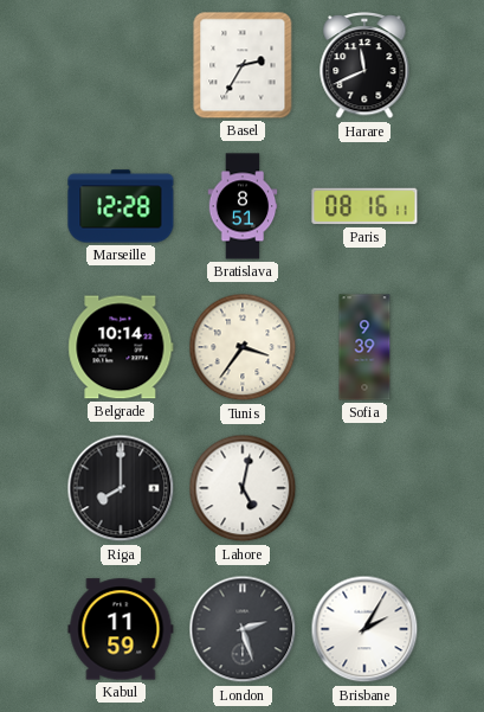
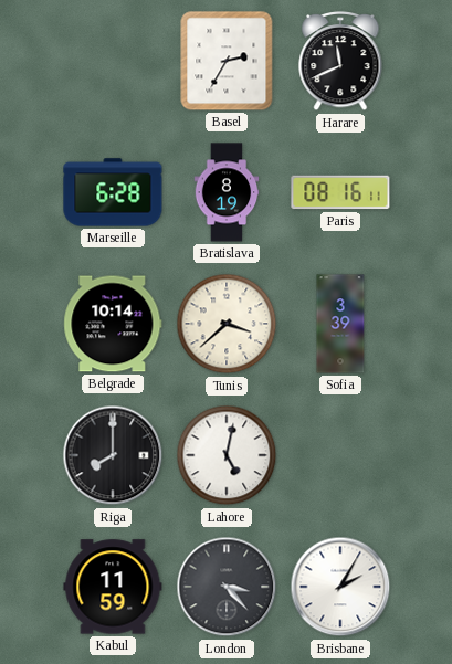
Marseille: 12:28 -> 6:28 (113, 192)
Bratislava: 8:51 -> 8:19 (227, 192)
Tunis: 3:36 -> 3:38 (227, 324)
Sofia: 9:39 -> 3:39 (340, 324)
London: 2:27 -> 3:23 (227, 587)
